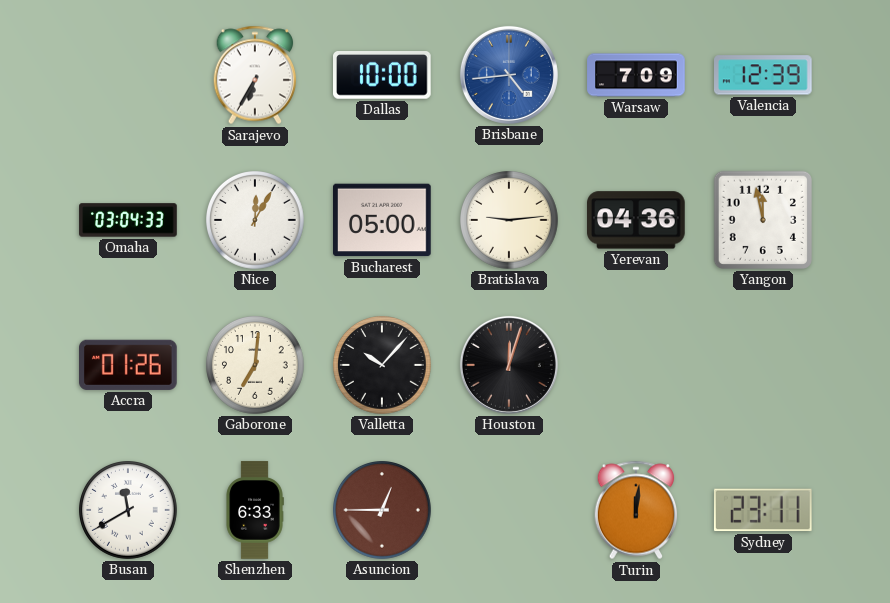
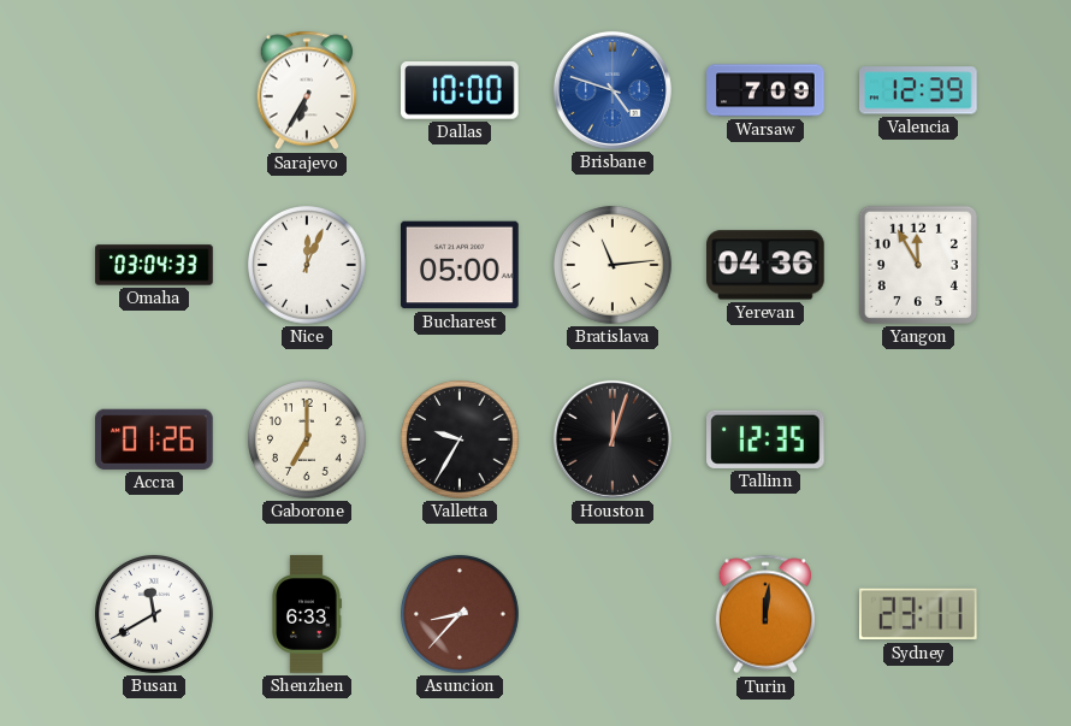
Brisbane: 4:44 -> 4:48 (613, 90)
Nice: 12:05 -> 12:04 (308, 266)
Bratislava: 9:14 -> 11:14 (614, 266)
Yangon: 11:58 -> 11:55 (918, 265)
Gaborone: 7:01 -> 7:00 (308, 441)
Valletta: 10:07 -> 9:35 (461, 441)
Tallinn: none -> 12:35 (767, 439)
Asuncion: 12:45 -> 8:37 (461, 615)
